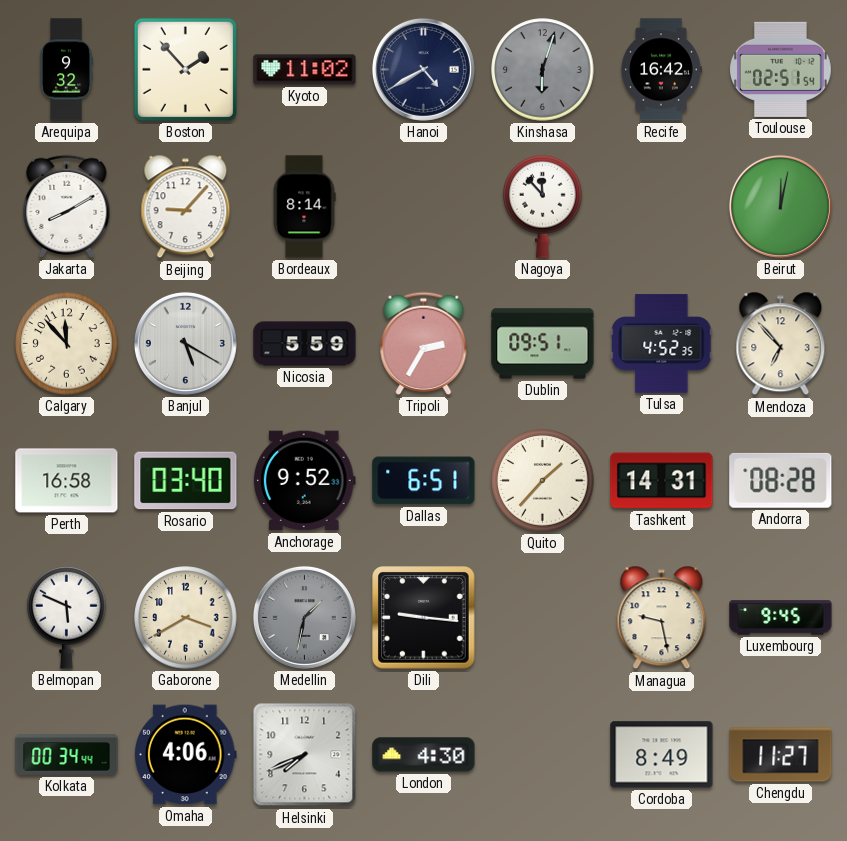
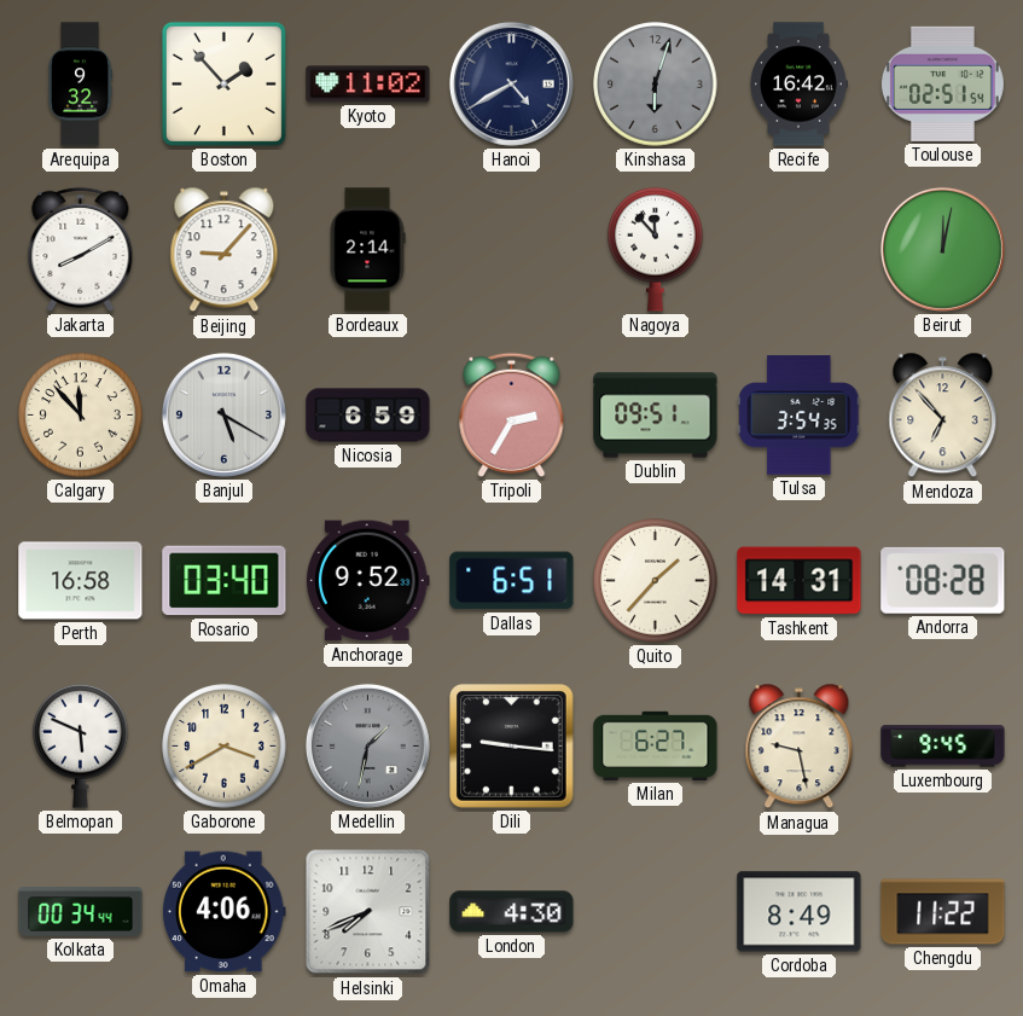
Bordeaux: 8:14 -> 2:14 (367, 250)
Nicosia: 5:59 -> 6:59 (368, 416)
Tulsa: 4:52 -> 3:54 (800, 416)
Milan: none -> 6:27 (656, 745)
Chengdu: 11:27 -> 11:22 (943, 912)
